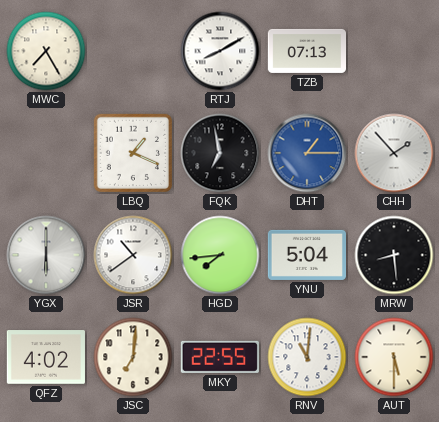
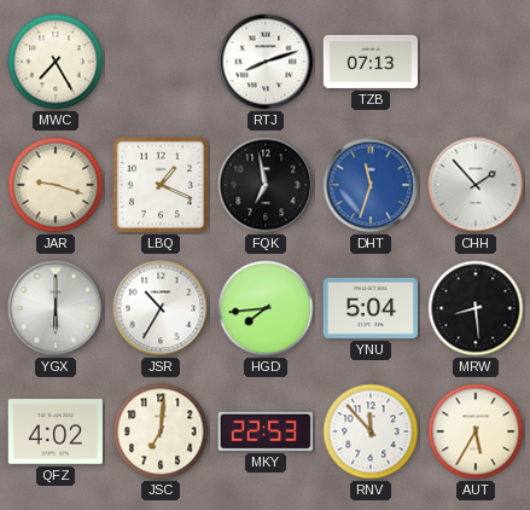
RTJ: 8:10 -> 8:12 (266, 62)
JAR: none -> 9:18 (56, 185)
DHT: 1:15 -> 11:33 (371, 185)
JSR: 10:39 -> 10:35 (161, 308)
MKY: 22:55 -> 22:53 (266, 431)
RNV: 11:01 -> 11:53 (371, 431)
AUT: 5:30 -> 5:35 (476, 431)
